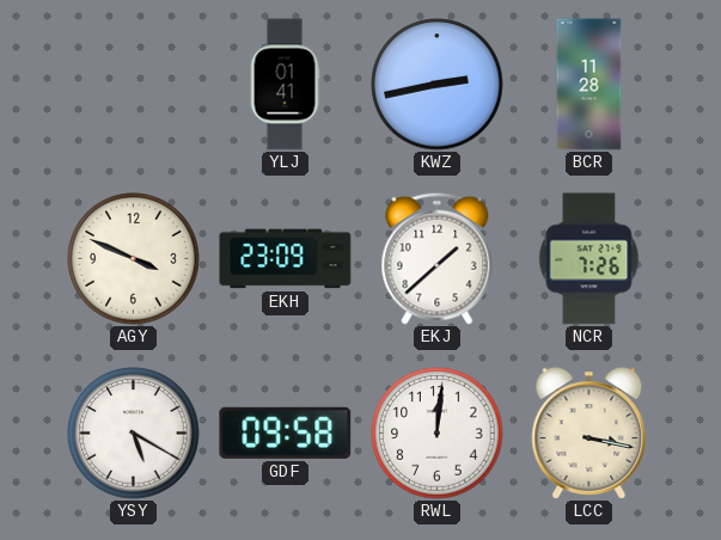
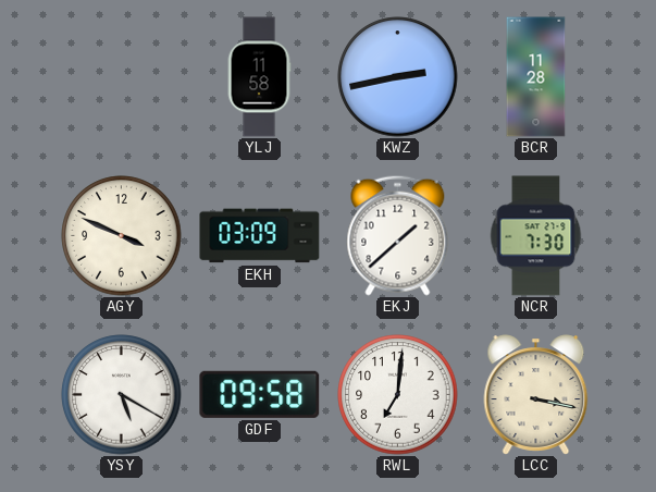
YLJ: 01:41 -> 11:58 (259, 77)
EKH: 23:09 -> 03:09 (260, 236)
NCR: 7:26 -> 7:30 (536, 236)
RWL: 12:01 -> 7:01 (398, 395)
